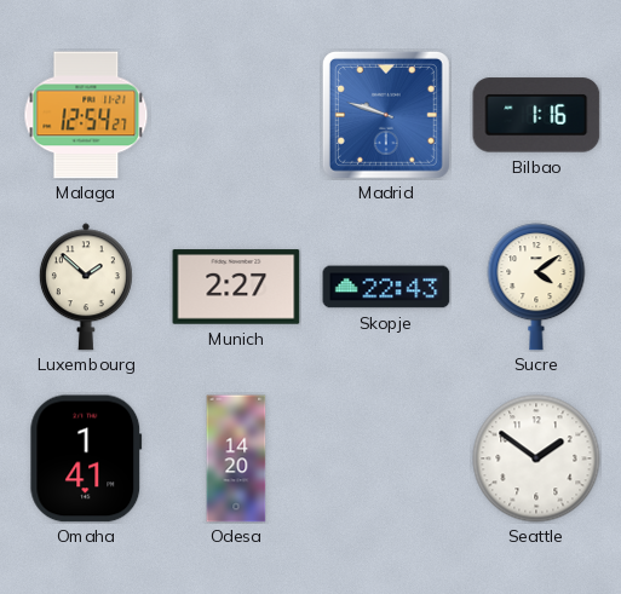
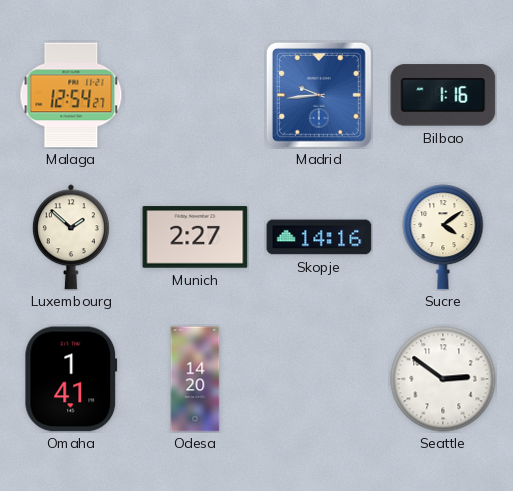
Madrid: 9:48 -> 9:44 (319, 95)
Skopje: 22:43 -> 14:16 (319, 237)
Seattle: 1:51 -> 2:51 (443, 379)
